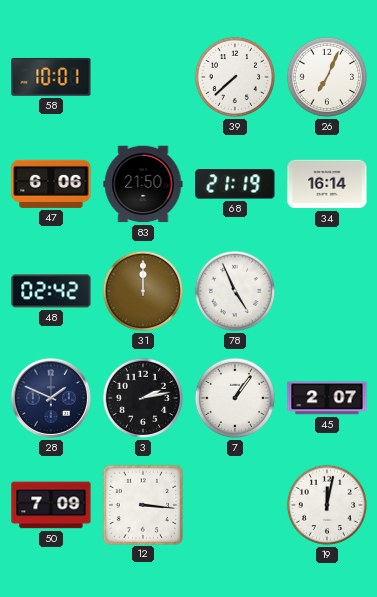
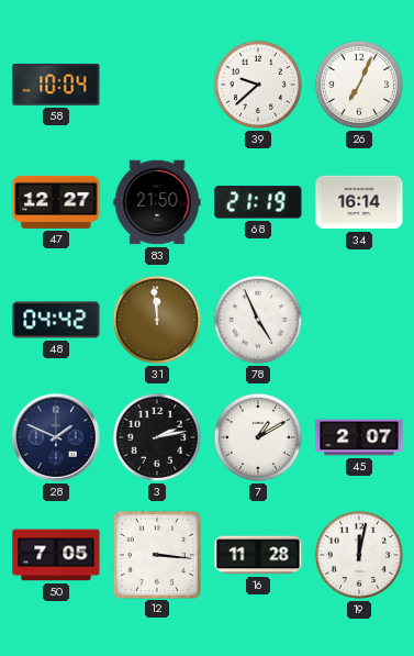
58: 10:01 -> 10:04 (56, 85)
39: 7:38 -> 9:38 (258, 85)
47: 6:06 -> 12:27 (56, 202)
48: 02:42 -> 04:42 (56, 320)
31: 12:00 -> 11:59 (157, 320)
7: 1:06 -> 1:10 (258, 437)
50: 7:09 -> 7:05 (56, 555)
16: none -> 11:28 (258, 555)
